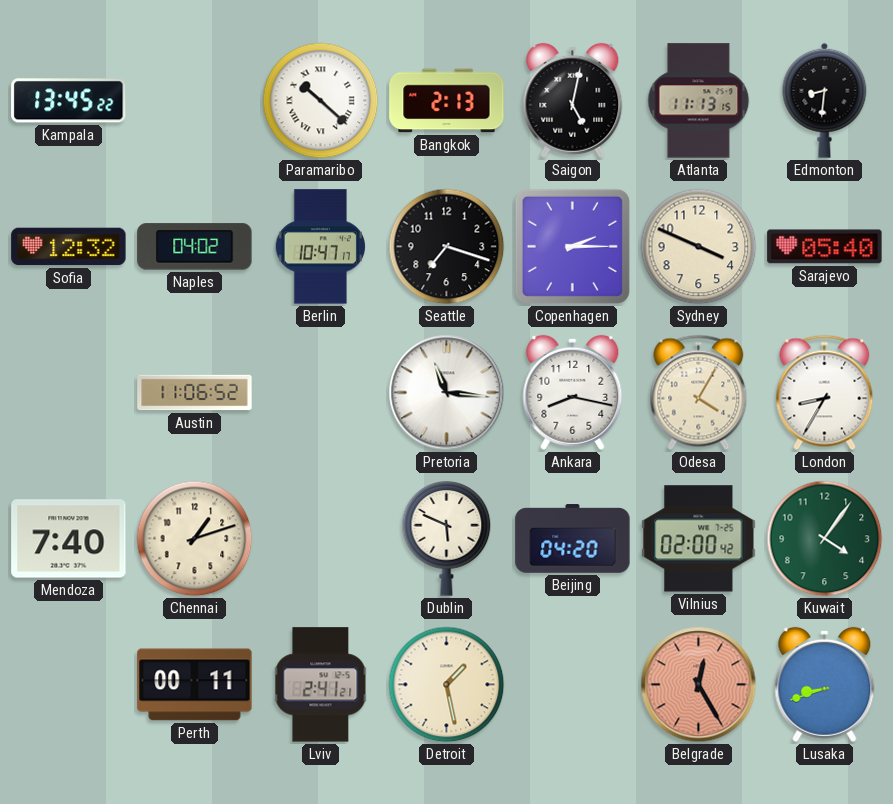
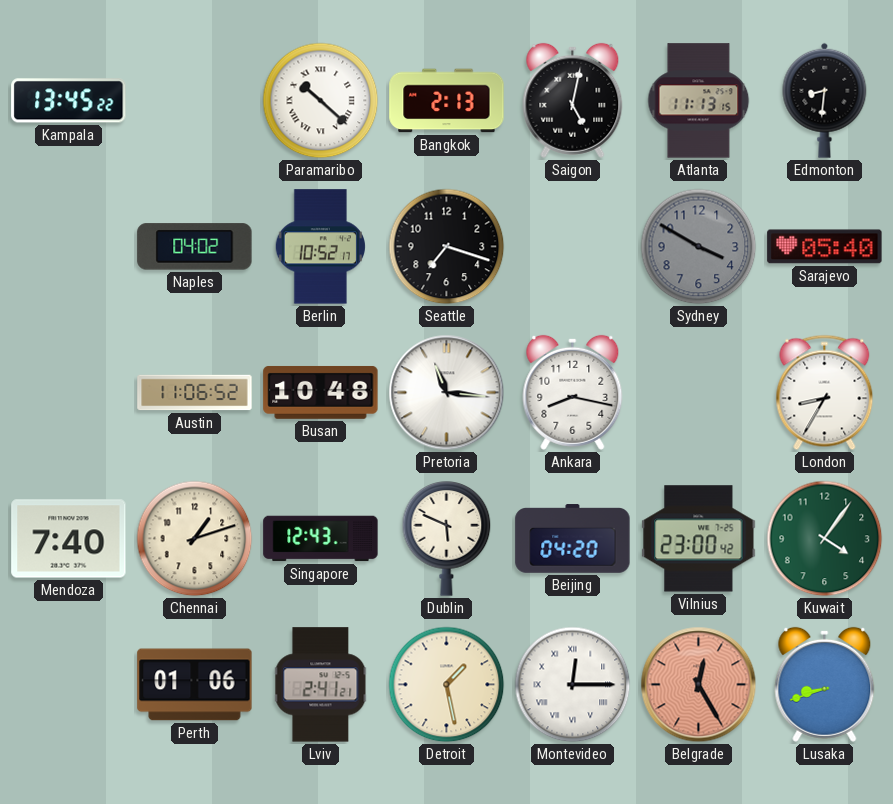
Sofia: 12:32 -> none (69, 247)
Berlin: 10:47 -> 10:52 (320, 247)
Copenhagen: 2:15 -> none (572, 246)
Sydney: 3:49 -> 3:50 (699, 247)
Sydney dial: cream -> grey (699, 247)
Busan: none -> 10:48 (321, 392)
Odesa: 4:05 -> none (699, 393)
Singapore: none -> 12:43 (321, 539)
Vilnius: 02:00 -> 23:00 (699, 539)
Perth: 00:11 -> 01:06 (195, 685)
Montevideo: none -> 12:15 (573, 685)
